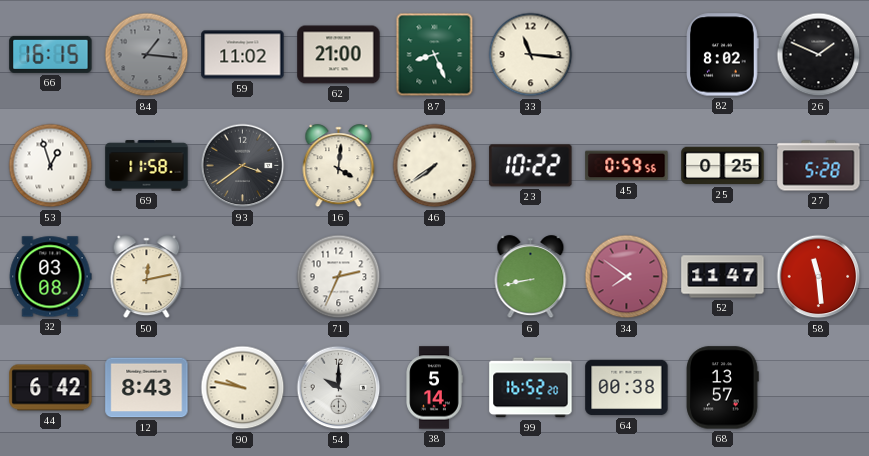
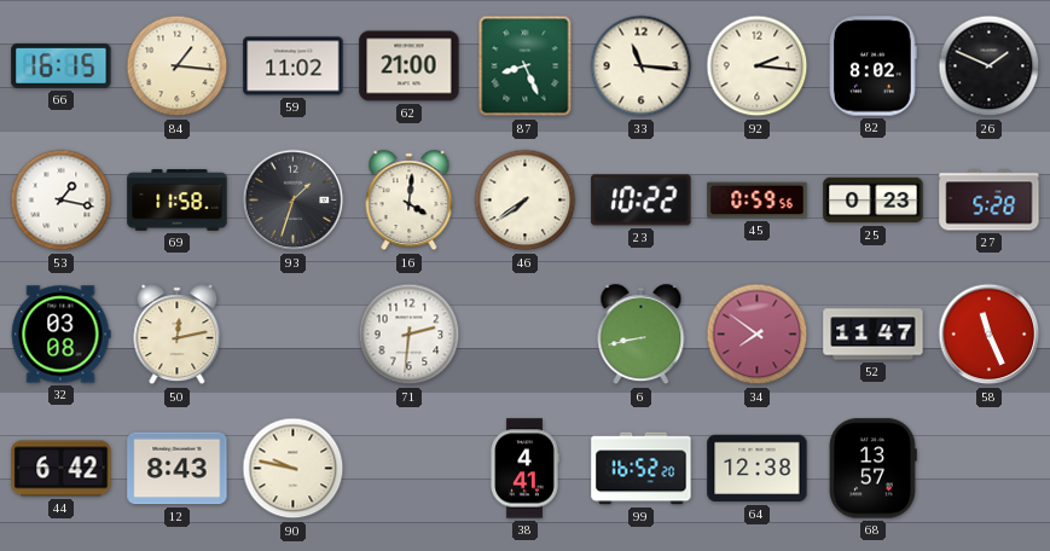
84 dial: grey -> cream (178, 66)
92: none -> 2:16 (758, 66)
53: 12:57 -> 1:17 (62, 201)
93: 3:39 -> 1:33 (294, 201)
25: 0:25 -> 0:23 (874, 201)
71: 2:34 -> 2:31 (410, 335)
58: 11:29 -> 11:26 (990, 335)
54: 10:00 -> none (339, 388)
38: 5:14 -> 4:41 (524, 469)
64: 00:38 -> 12:38 (758, 469)
